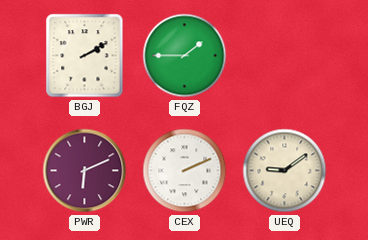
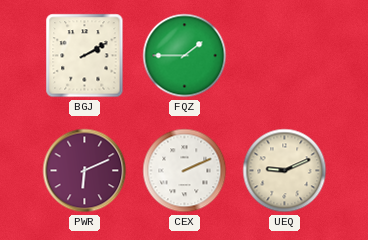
UEQ: 9:09 -> 9:11 (285, 171)
